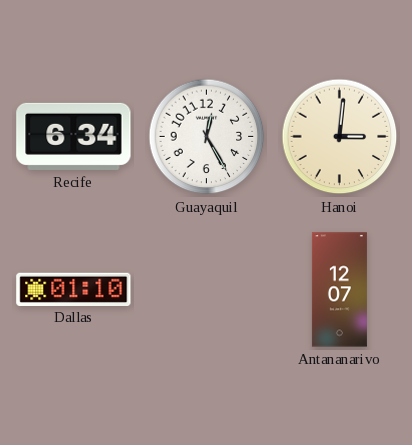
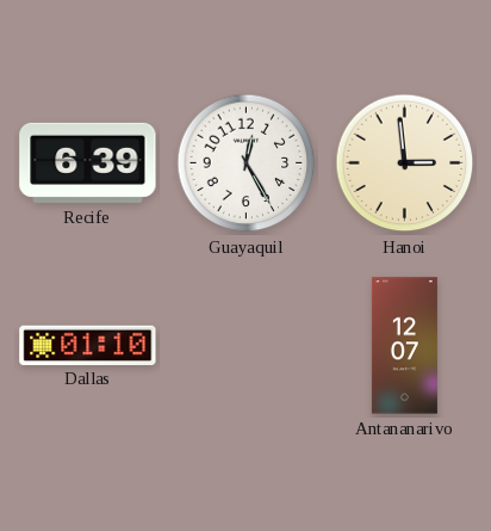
Recife: 6:34 -> 6:39 (88, 162)
Hanoi: 3:01 -> 2:59 (405, 163)
